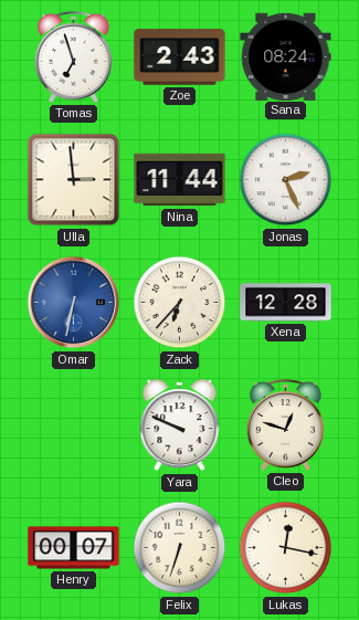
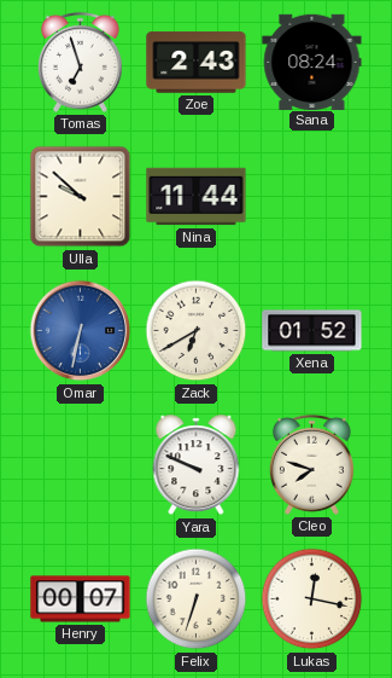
Ulla: 2:59 -> 9:52 (81, 197)
Jonas: 2:26 -> none (286, 180)
Zack: 6:37 -> 6:40 (197, 331)
Xena: 12:28 -> 01:52 (312, 331)
Cleo: 12:48 -> 7:48 (311, 464)
